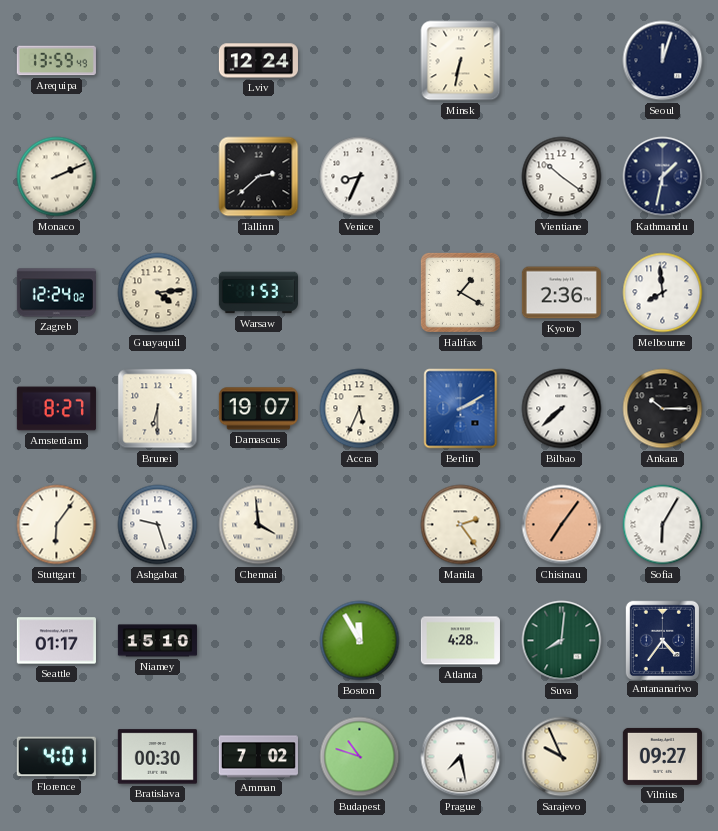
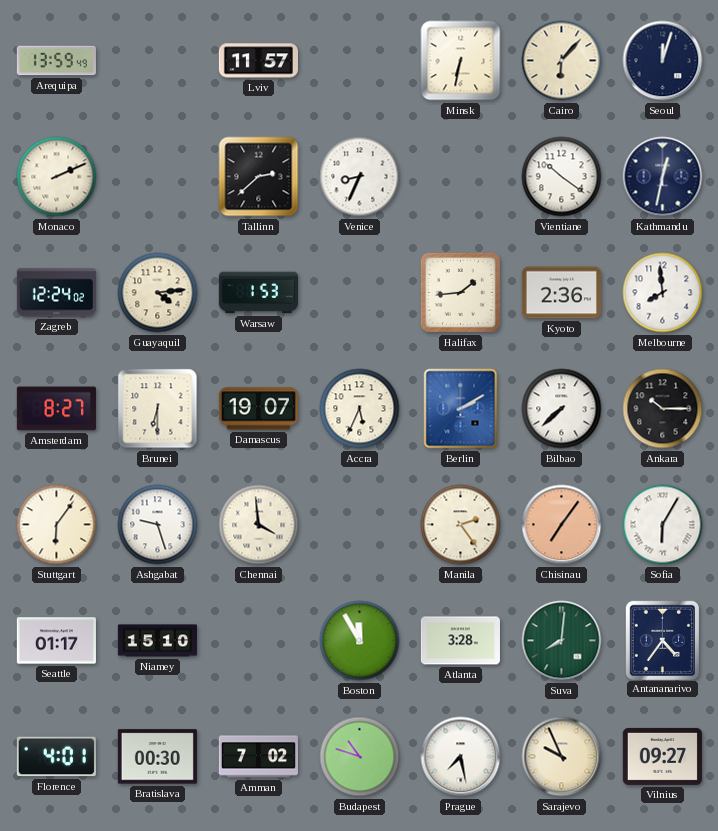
Lviv: 12:24 -> 11:57 (258, 61)
Cairo: none -> 6:07 (562, 61)
Kathmandu: 1:32 -> 12:32 (663, 177)
Halifax: 1:20 -> 1:44 (460, 292)
Atlanta: 4:28 -> 3:28 (460, 641)
